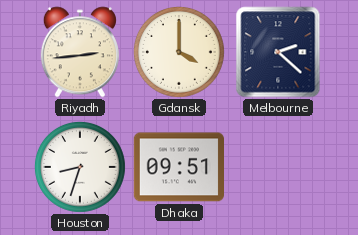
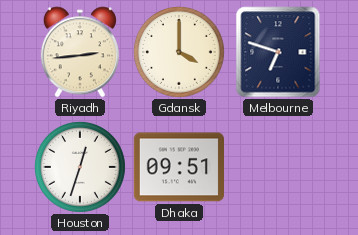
Melbourne: 2:22 -> 6:48 (278, 52)
Houston: 8:33 -> 12:33 (80, 167)
